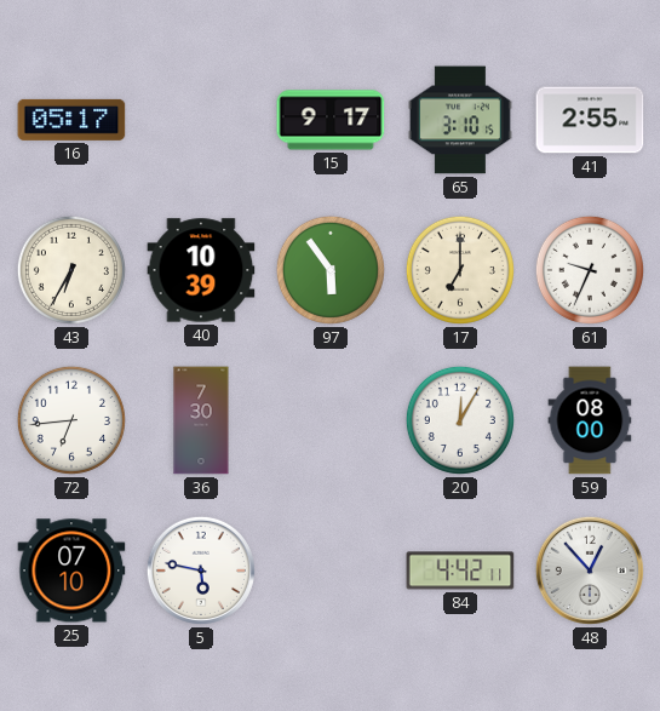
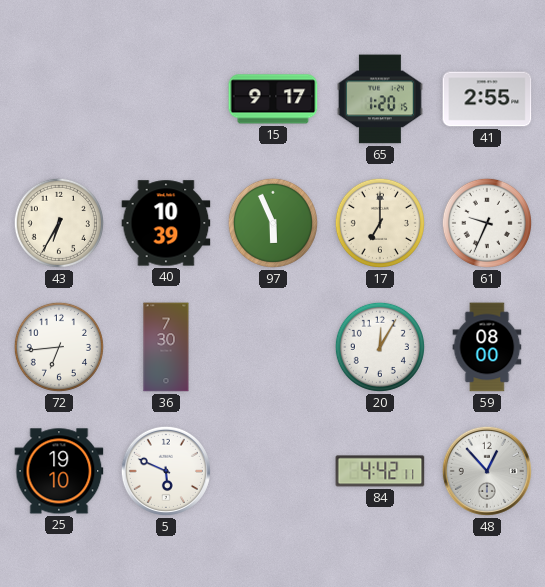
16: 05:17 -> none (71, 120)
65: 3:10 -> 1:20 (380, 99)
97: 5:54 -> 5:56 (273, 223)
25: 07:10 -> 19:10 (59, 471)
5: 5:47 -> 5:49 (166, 471)
